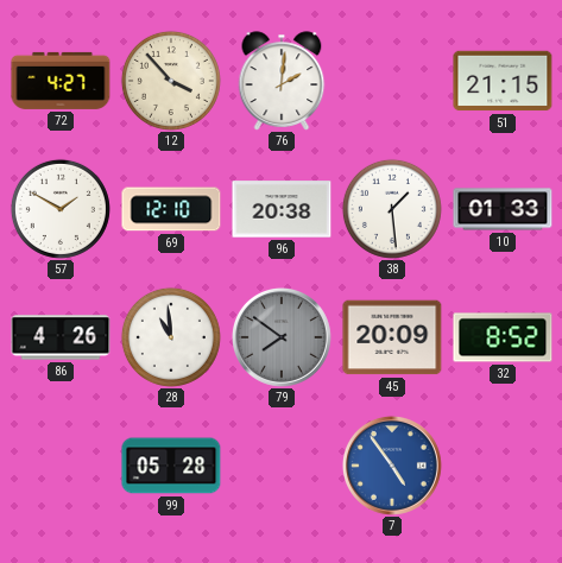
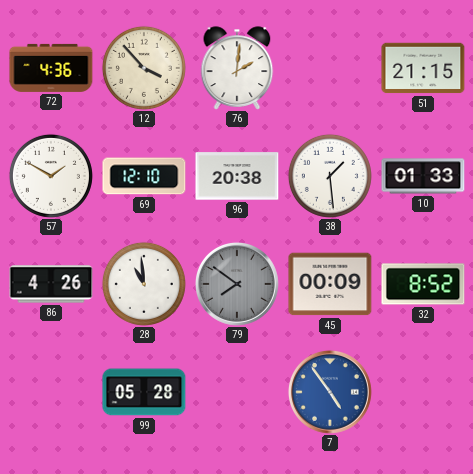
72: 4:27 -> 4:36 (51, 68)
45: 20:09 -> 00:09 (330, 284)
